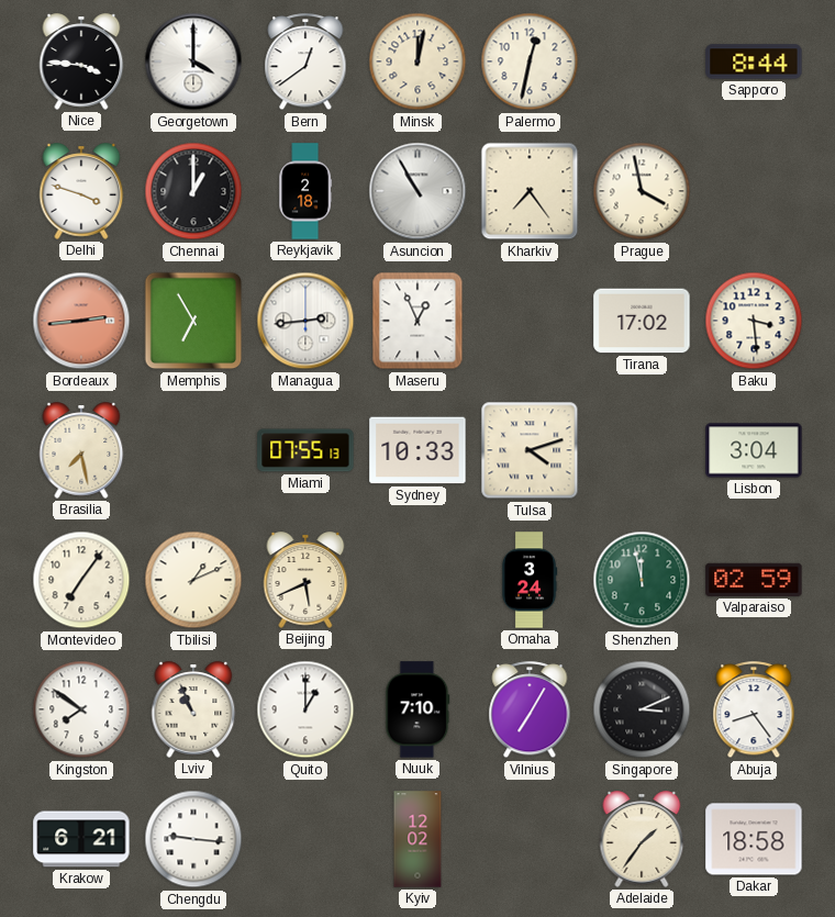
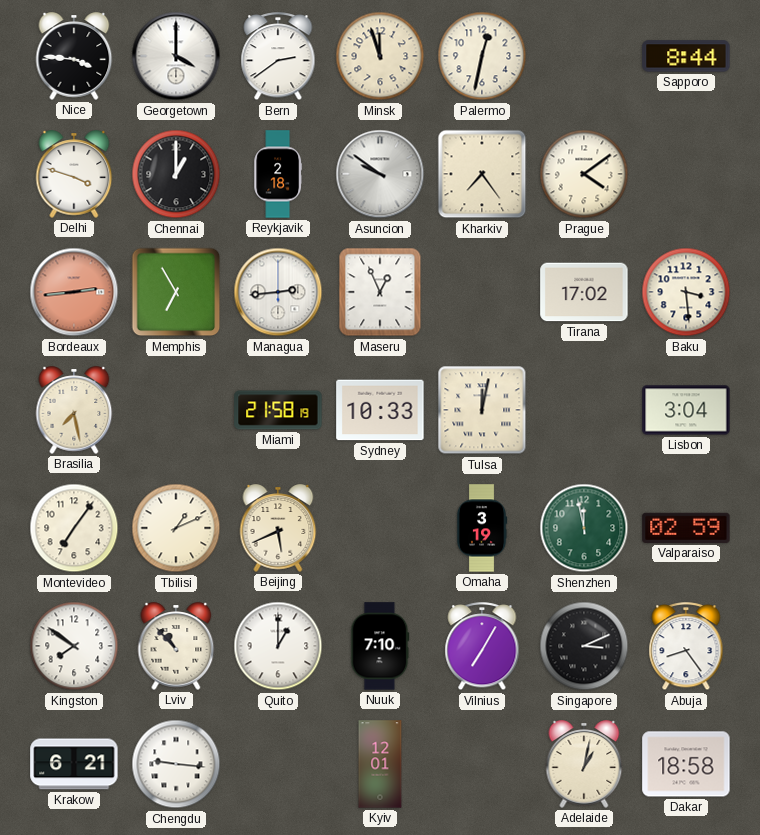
Bern: 12:39 -> 2:39 (278, 57)
Minsk: 12:02 -> 11:57 (380, 56)
Asuncion: 10:55 -> 9:51 (380, 174)
Prague: 3:58 -> 4:09 (584, 174)
Miami: 07:55 -> 21:58 (278, 410)
Tulsa: 4:12 -> 12:02 (482, 410)
Omaha: 3:24 -> 3:19 (482, 528)
Lviv: 10:56 -> 10:53 (176, 646)
Kyiv: 12:02 -> 12:01 (380, 764)
Adelaide: 1:36 -> 1:02 (584, 764)
